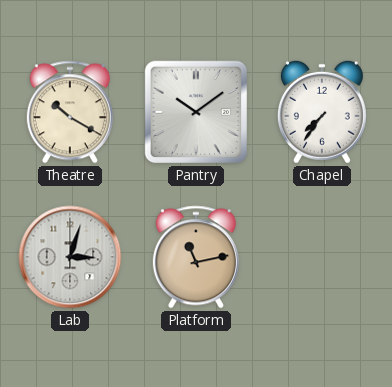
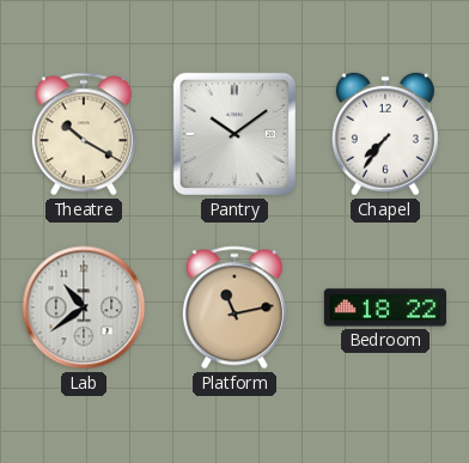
Lab: 3:03 -> 10:39 (84, 307)
Bedroom: none -> 18:22 (384, 307)
